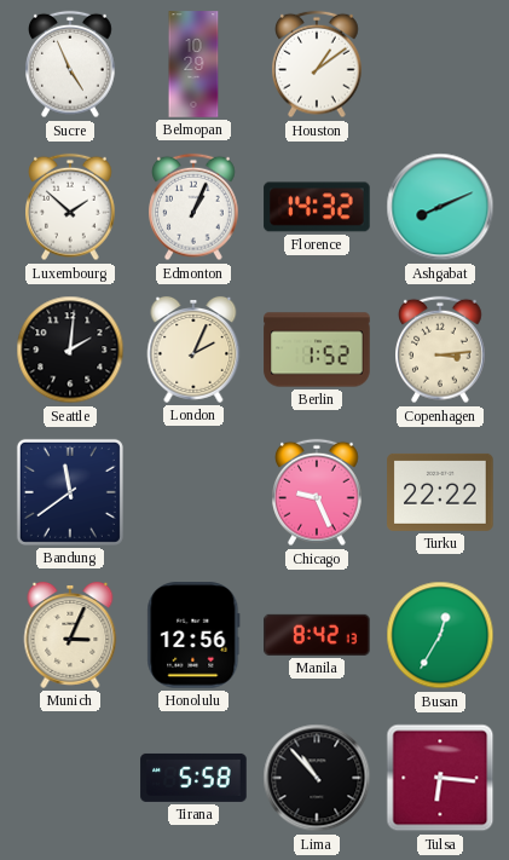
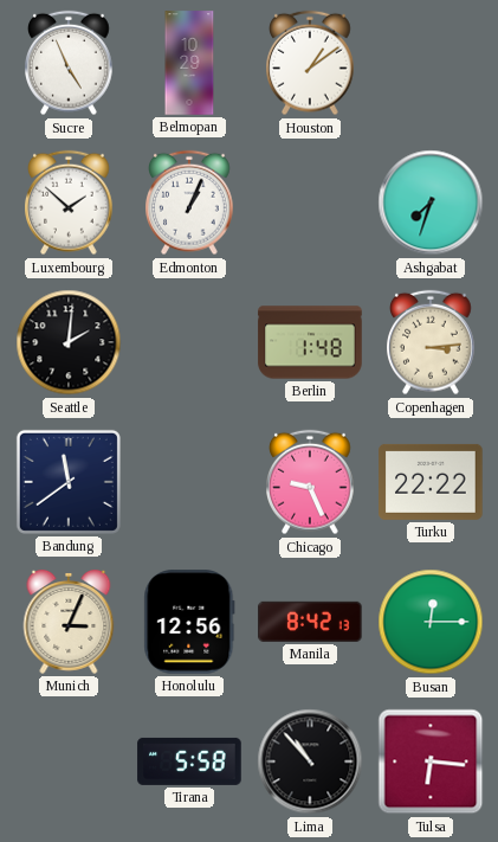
Florence: 14:32 -> none (317, 207)
Ashgabat: 8:11 -> 7:33 (431, 203)
London: 2:04 -> none (193, 350)
Berlin: 1:52 -> 1:48 (310, 342)
Busan: 12:35 -> 12:15 (431, 622)
